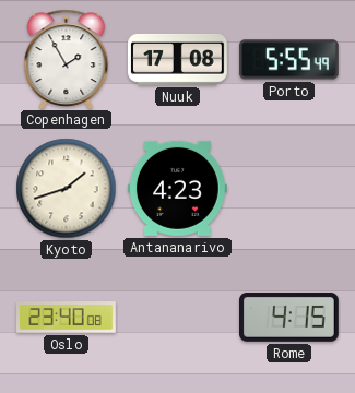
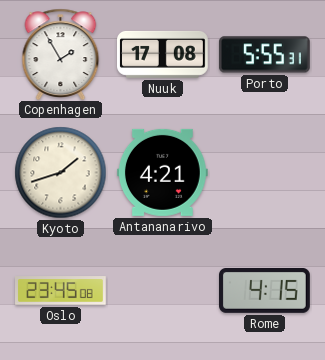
Porto: 5:55:49 -> 5:55:31 (264, 55)
Antananarivo: 4:23 -> 4:21 (162, 172)
Oslo: 23:40 -> 23:45 (61, 291)
